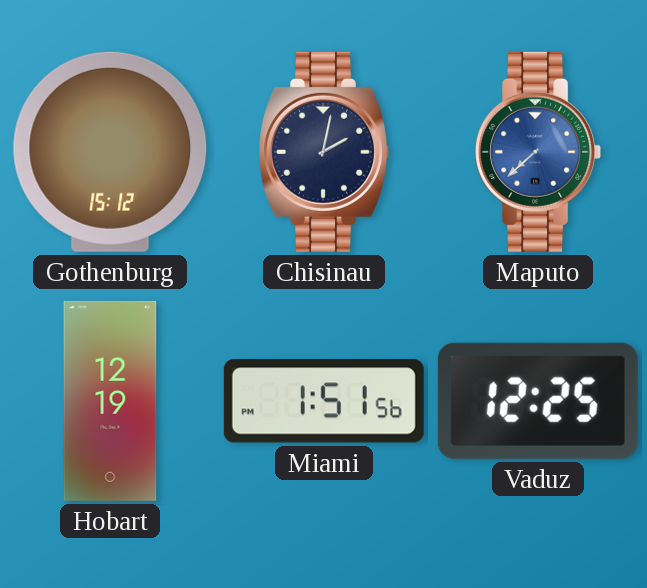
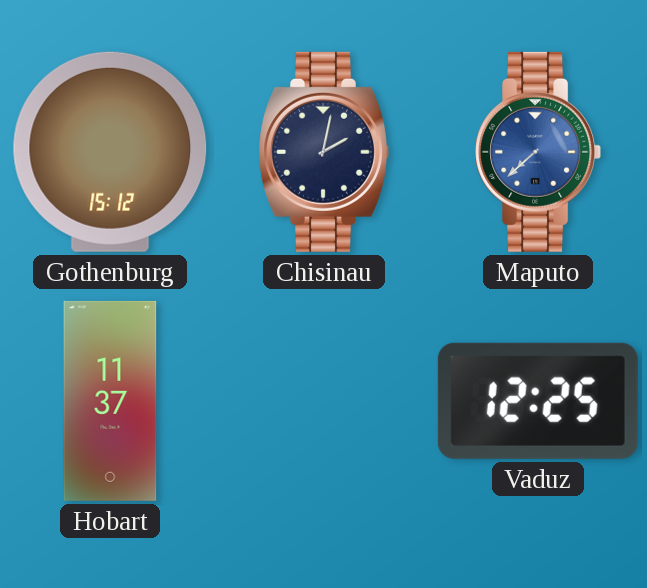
Hobart: 12:19 -> 11:37 (110, 401)
Miami: 1:51 -> none (324, 401)
